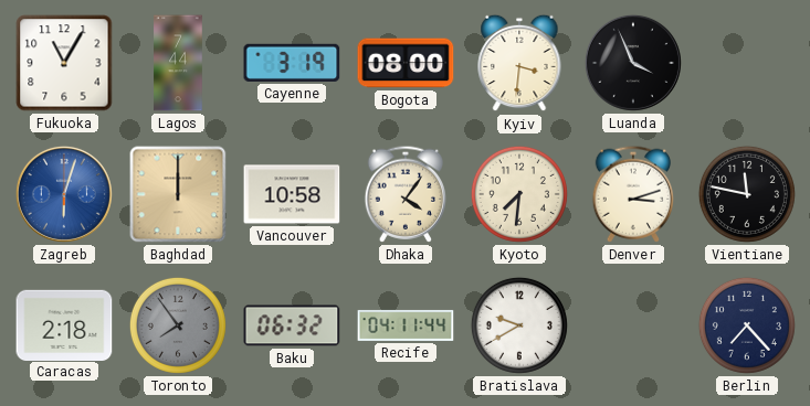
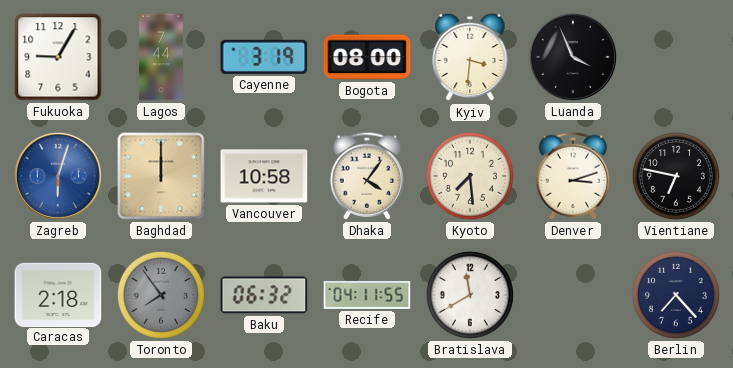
Fukuoka: 11:05 -> 9:05 (58, 57)
Kyoto: 7:31 -> 7:29 (470, 176)
Vientiane: 11:47 -> 6:47 (676, 176)
Recife: 04:11:44 -> 04:11:55 (367, 295)
Bratislava: 9:40 -> 11:40 (470, 295)
